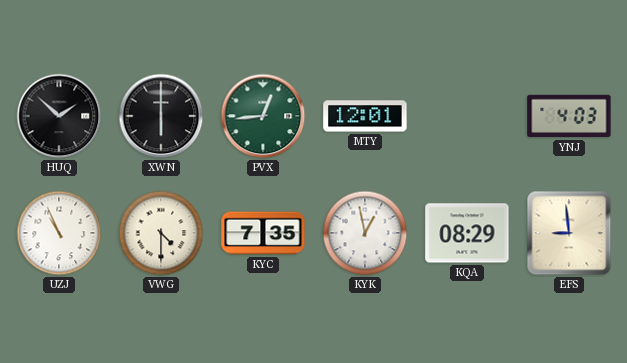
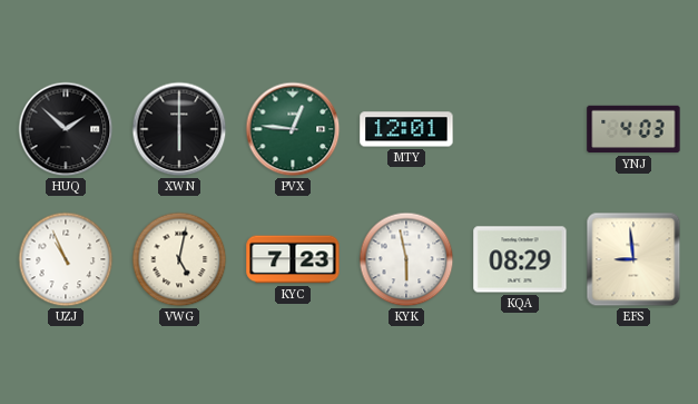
PVX: 12:44 -> 12:46 (293, 129)
VWG: 4:30 -> 5:02 (179, 259)
KYC: 7:35 -> 7:23 (293, 259)
KYK: 12:58 -> 5:58 (406, 259)
